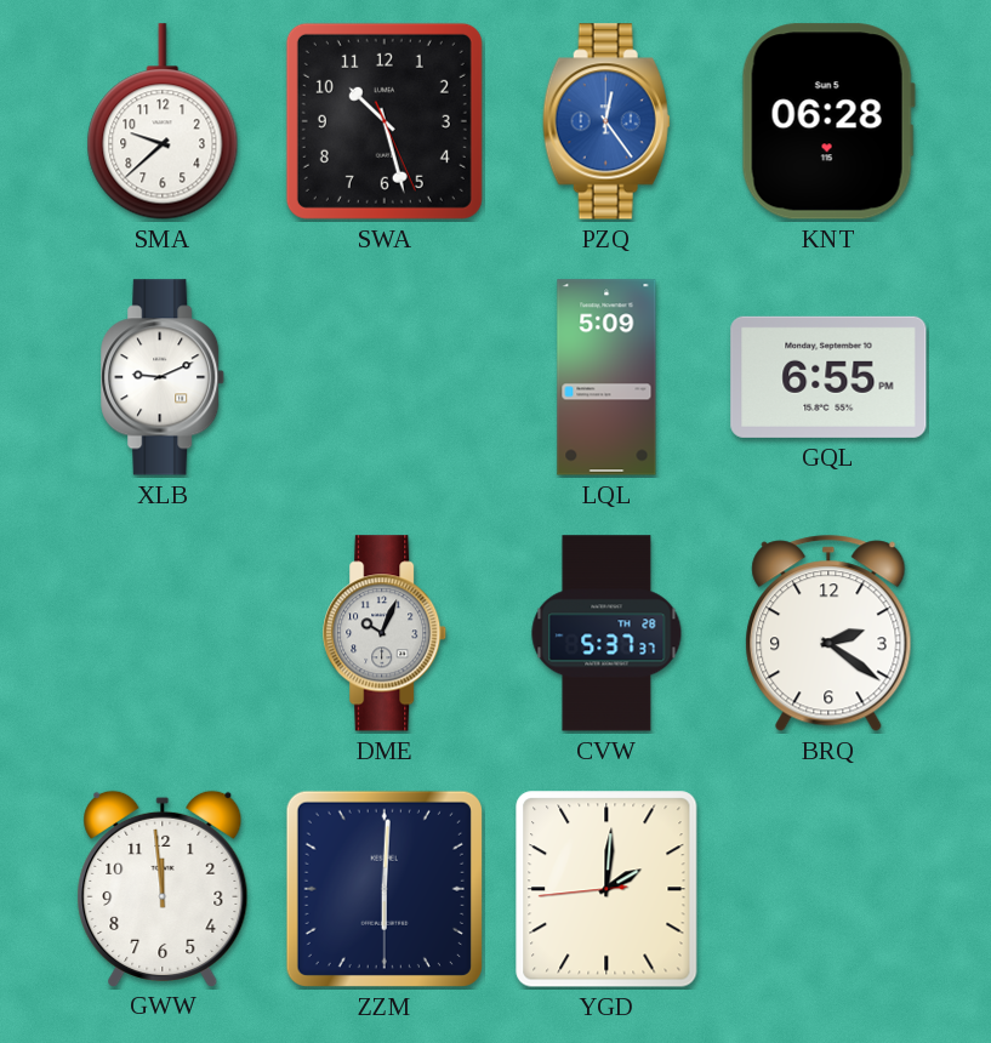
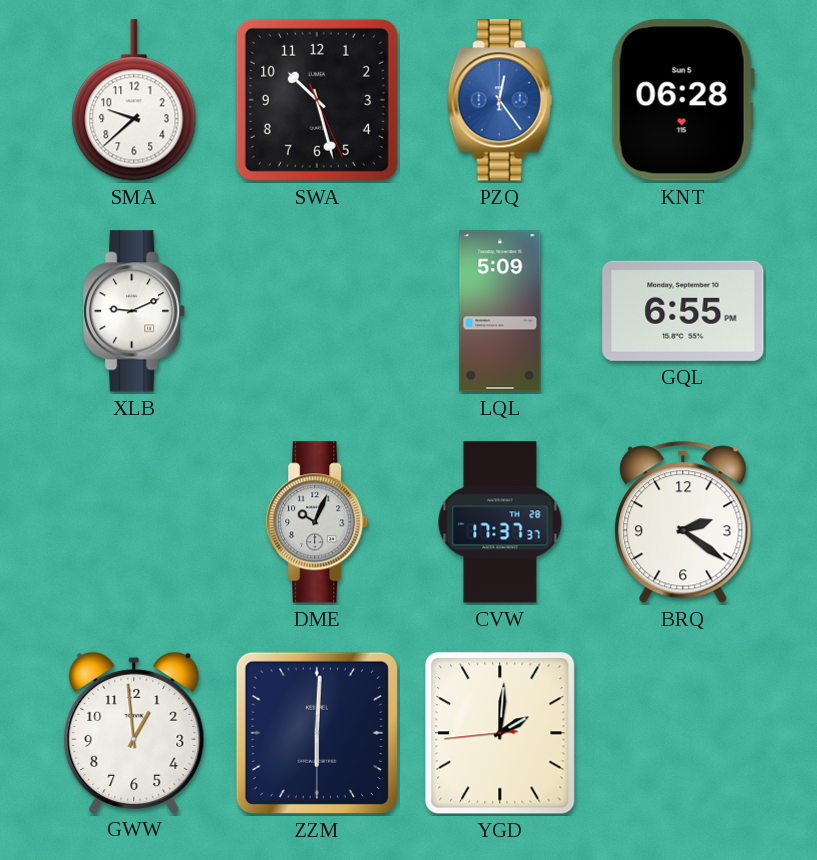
CVW: 5:37 -> 17:37 (500, 522)
GWW: 11:59 -> 12:59 (134, 732)
